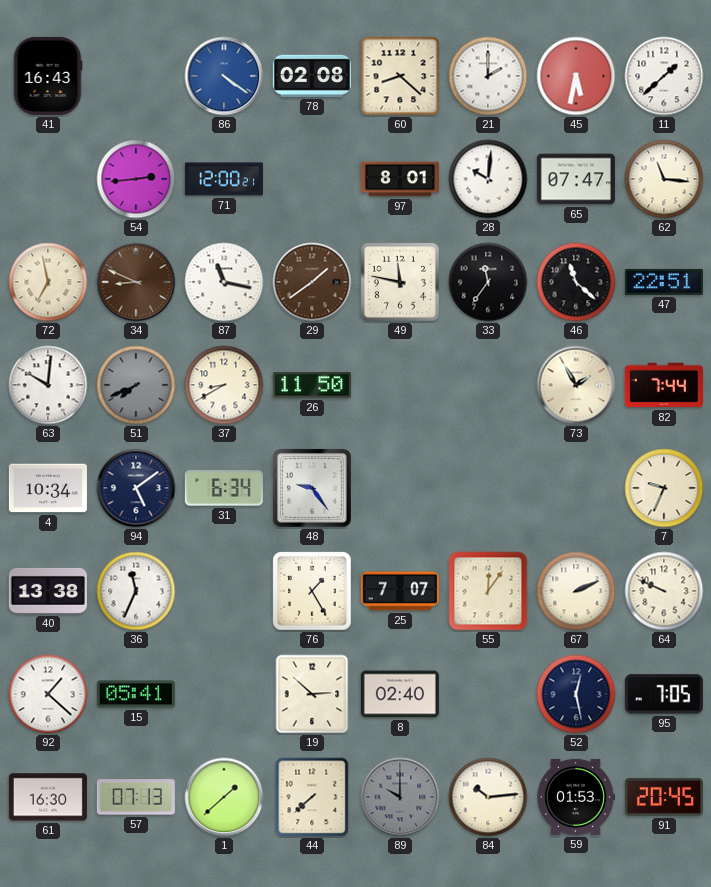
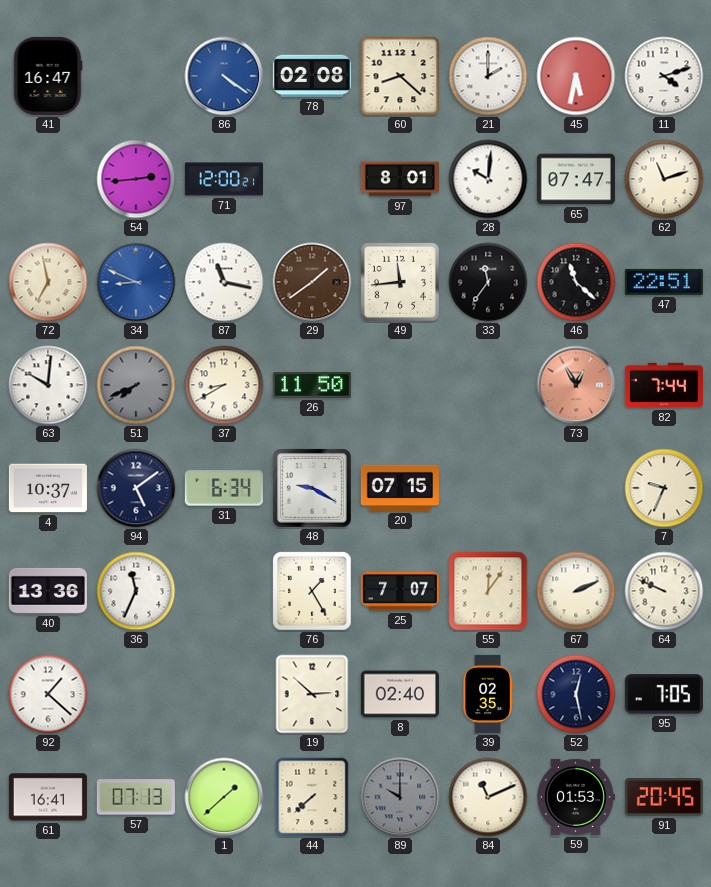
41: 16:43 -> 16:47 (48, 76)
11: 1:38 -> 4:12 (664, 76)
62: 11:16 -> 11:12 (664, 179)
34 dial: brown -> blue (136, 282)
49: 11:47 -> 11:44 (400, 282)
73: 1:55 -> 12:55 (576, 385)
73 dial: cream -> salmon (576, 385)
4: 10:34 -> 10:37 (48, 488)
48: 9:24 -> 9:20 (313, 489)
20: none -> 07:15 (400, 488)
40: 13:38 -> 13:36 (48, 591)
15: 05:41 -> none (136, 694)
39: none -> 02:35 (488, 694)
61: 16:30 -> 16:41 (48, 797)
84: 10:14 -> 11:11 (488, 797)
